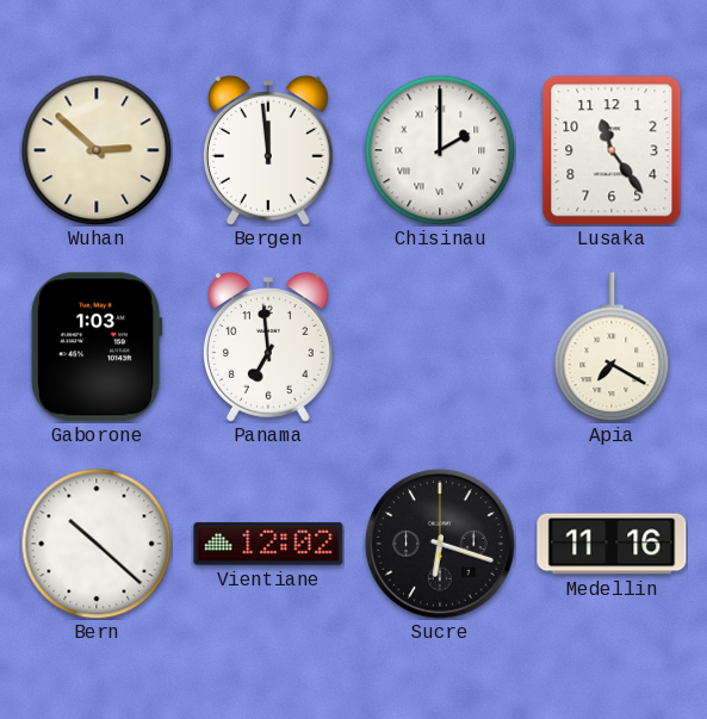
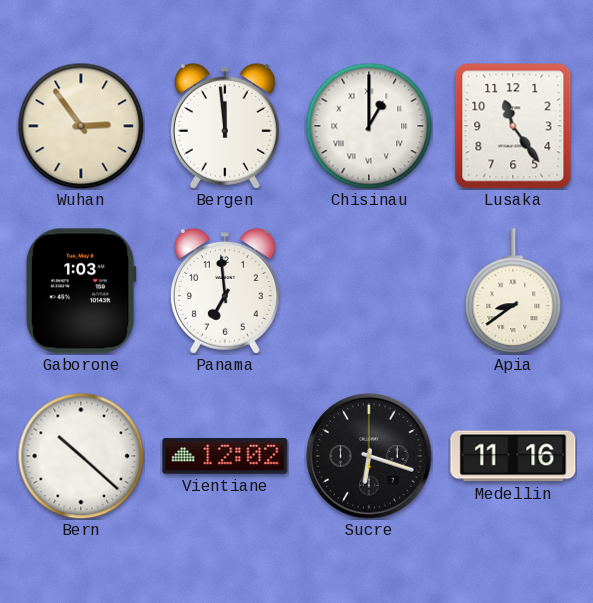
Wuhan: 2:52 -> 2:54 (81, 126)
Chisinau: 2:00 -> 1:00 (369, 126)
Apia: 7:20 -> 8:39 (513, 291)
